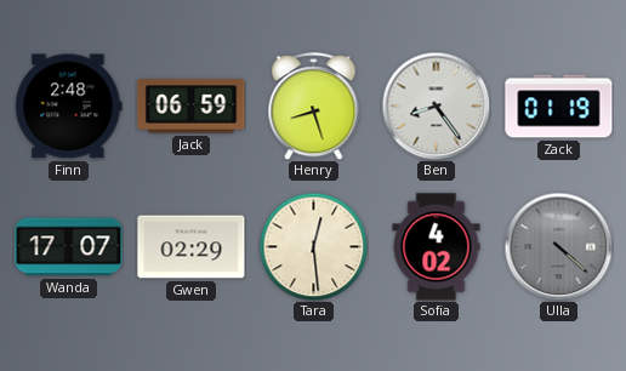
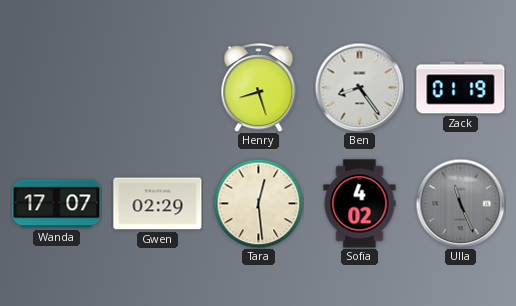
Finn: 2:48 -> none (69, 107)
Jack: 06:59 -> none (192, 107)
Ulla: 4:22 -> 11:26 (460, 203)
